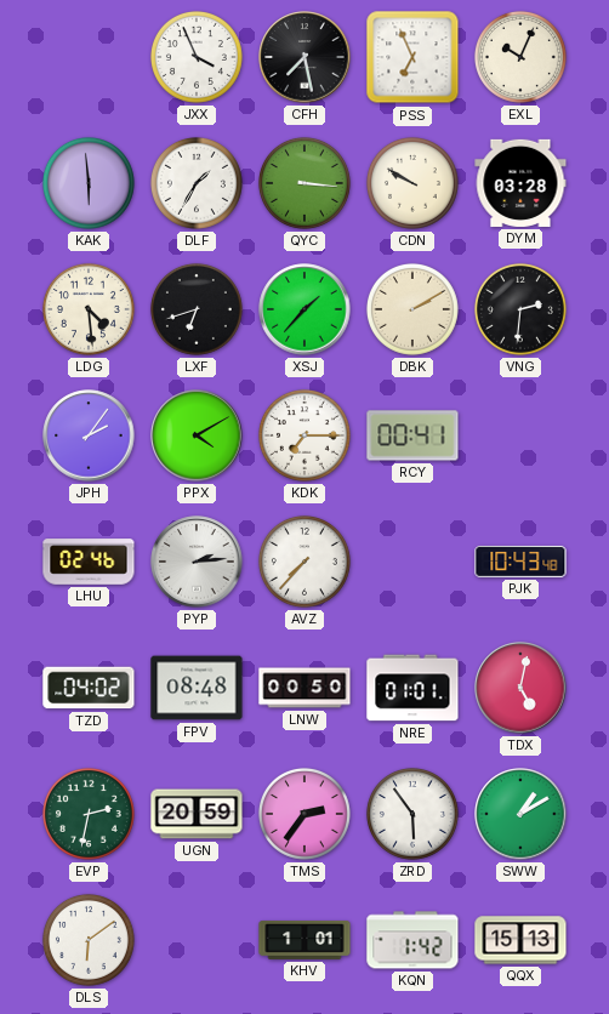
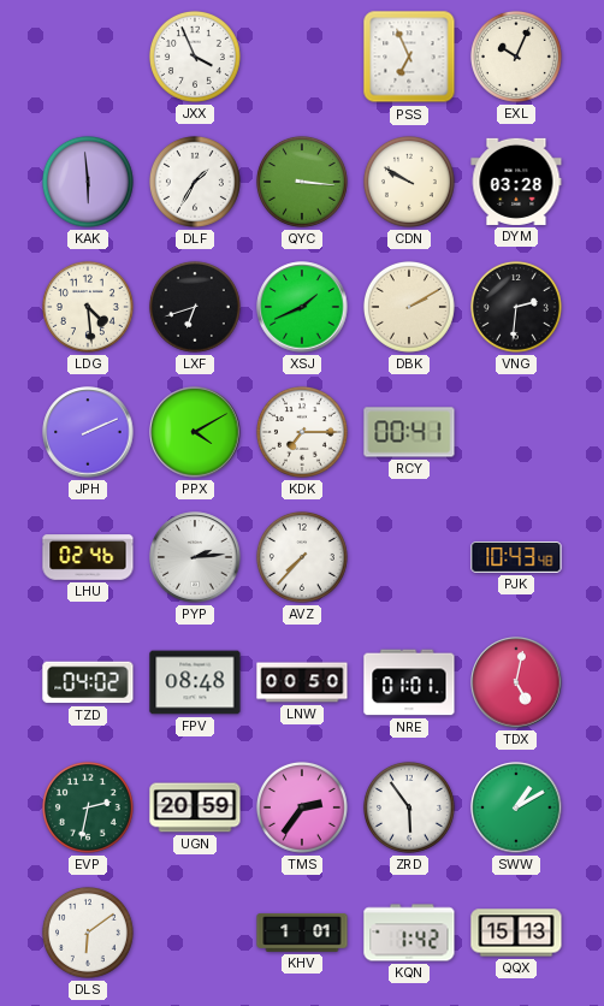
CFH: 7:28 -> none (304, 57)
XSJ: 1:37 -> 1:41 (302, 307)
JPH: 2:06 -> 2:11 (88, 432)
